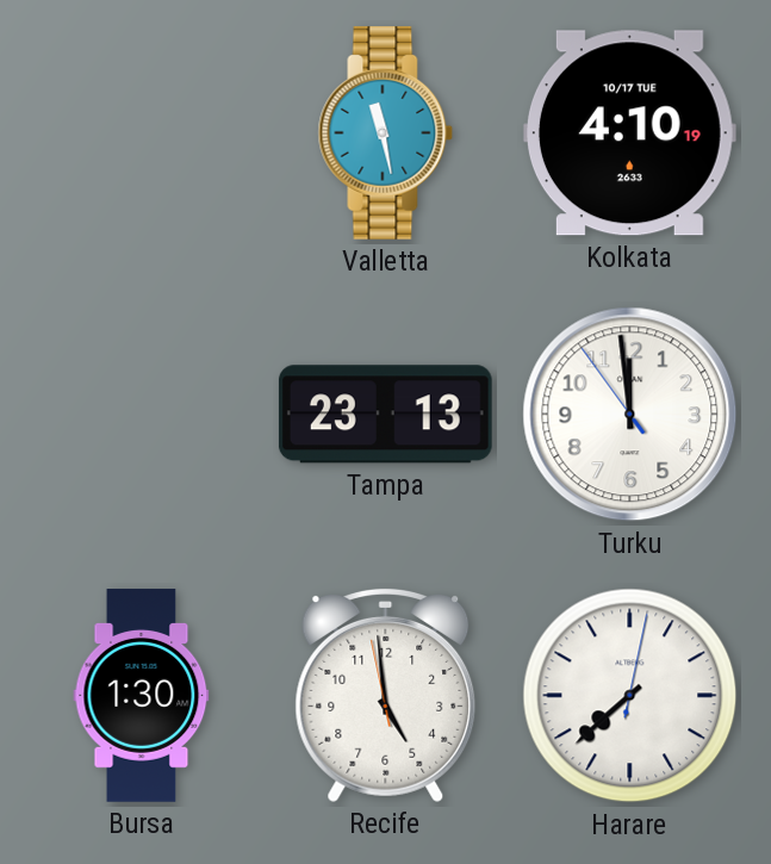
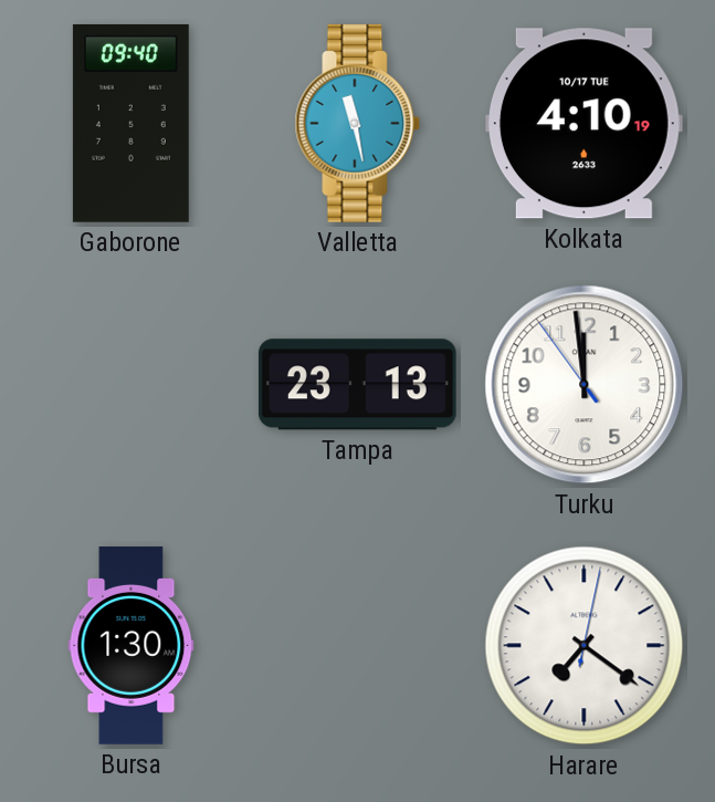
Gaborone: none -> 09:40 (130, 123)
Recife: 4:58 -> none (386, 696)
Harare: 7:38 -> 7:21 (585, 646)
